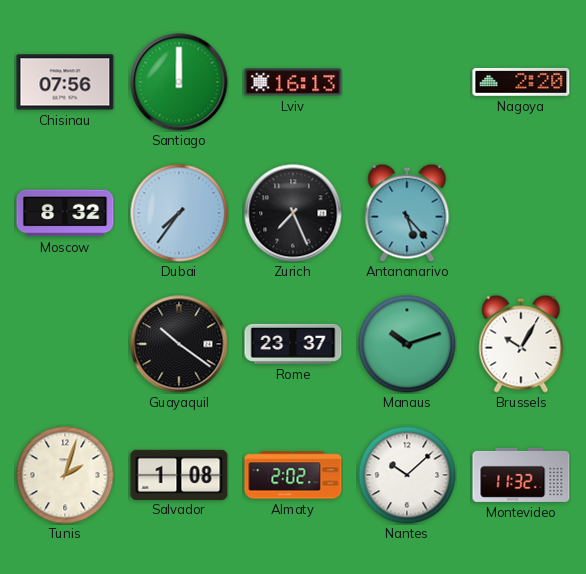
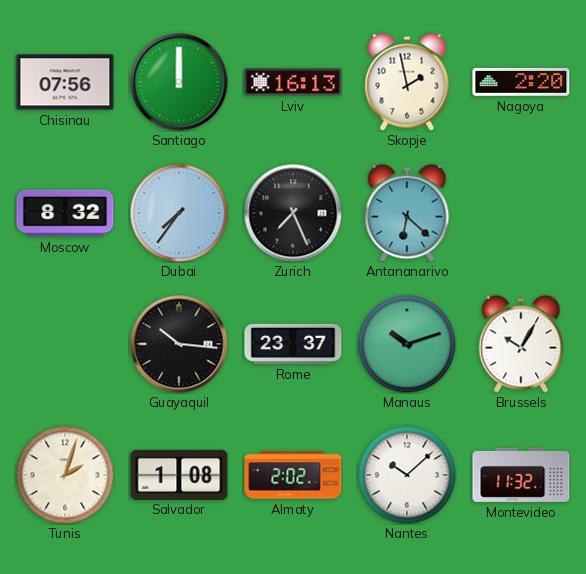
Skopje: none -> 1:58 (407, 82)
Antananarivo: 5:23 -> 6:22 (407, 213)
Guayaquil: 10:21 -> 10:16 (179, 344)
